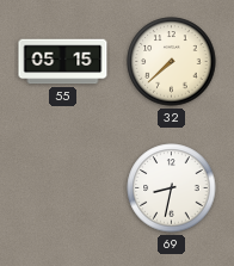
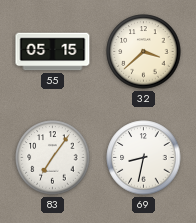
32: 7:38 -> 3:38 (144, 52)
83: none -> 7:06 (53, 158)
